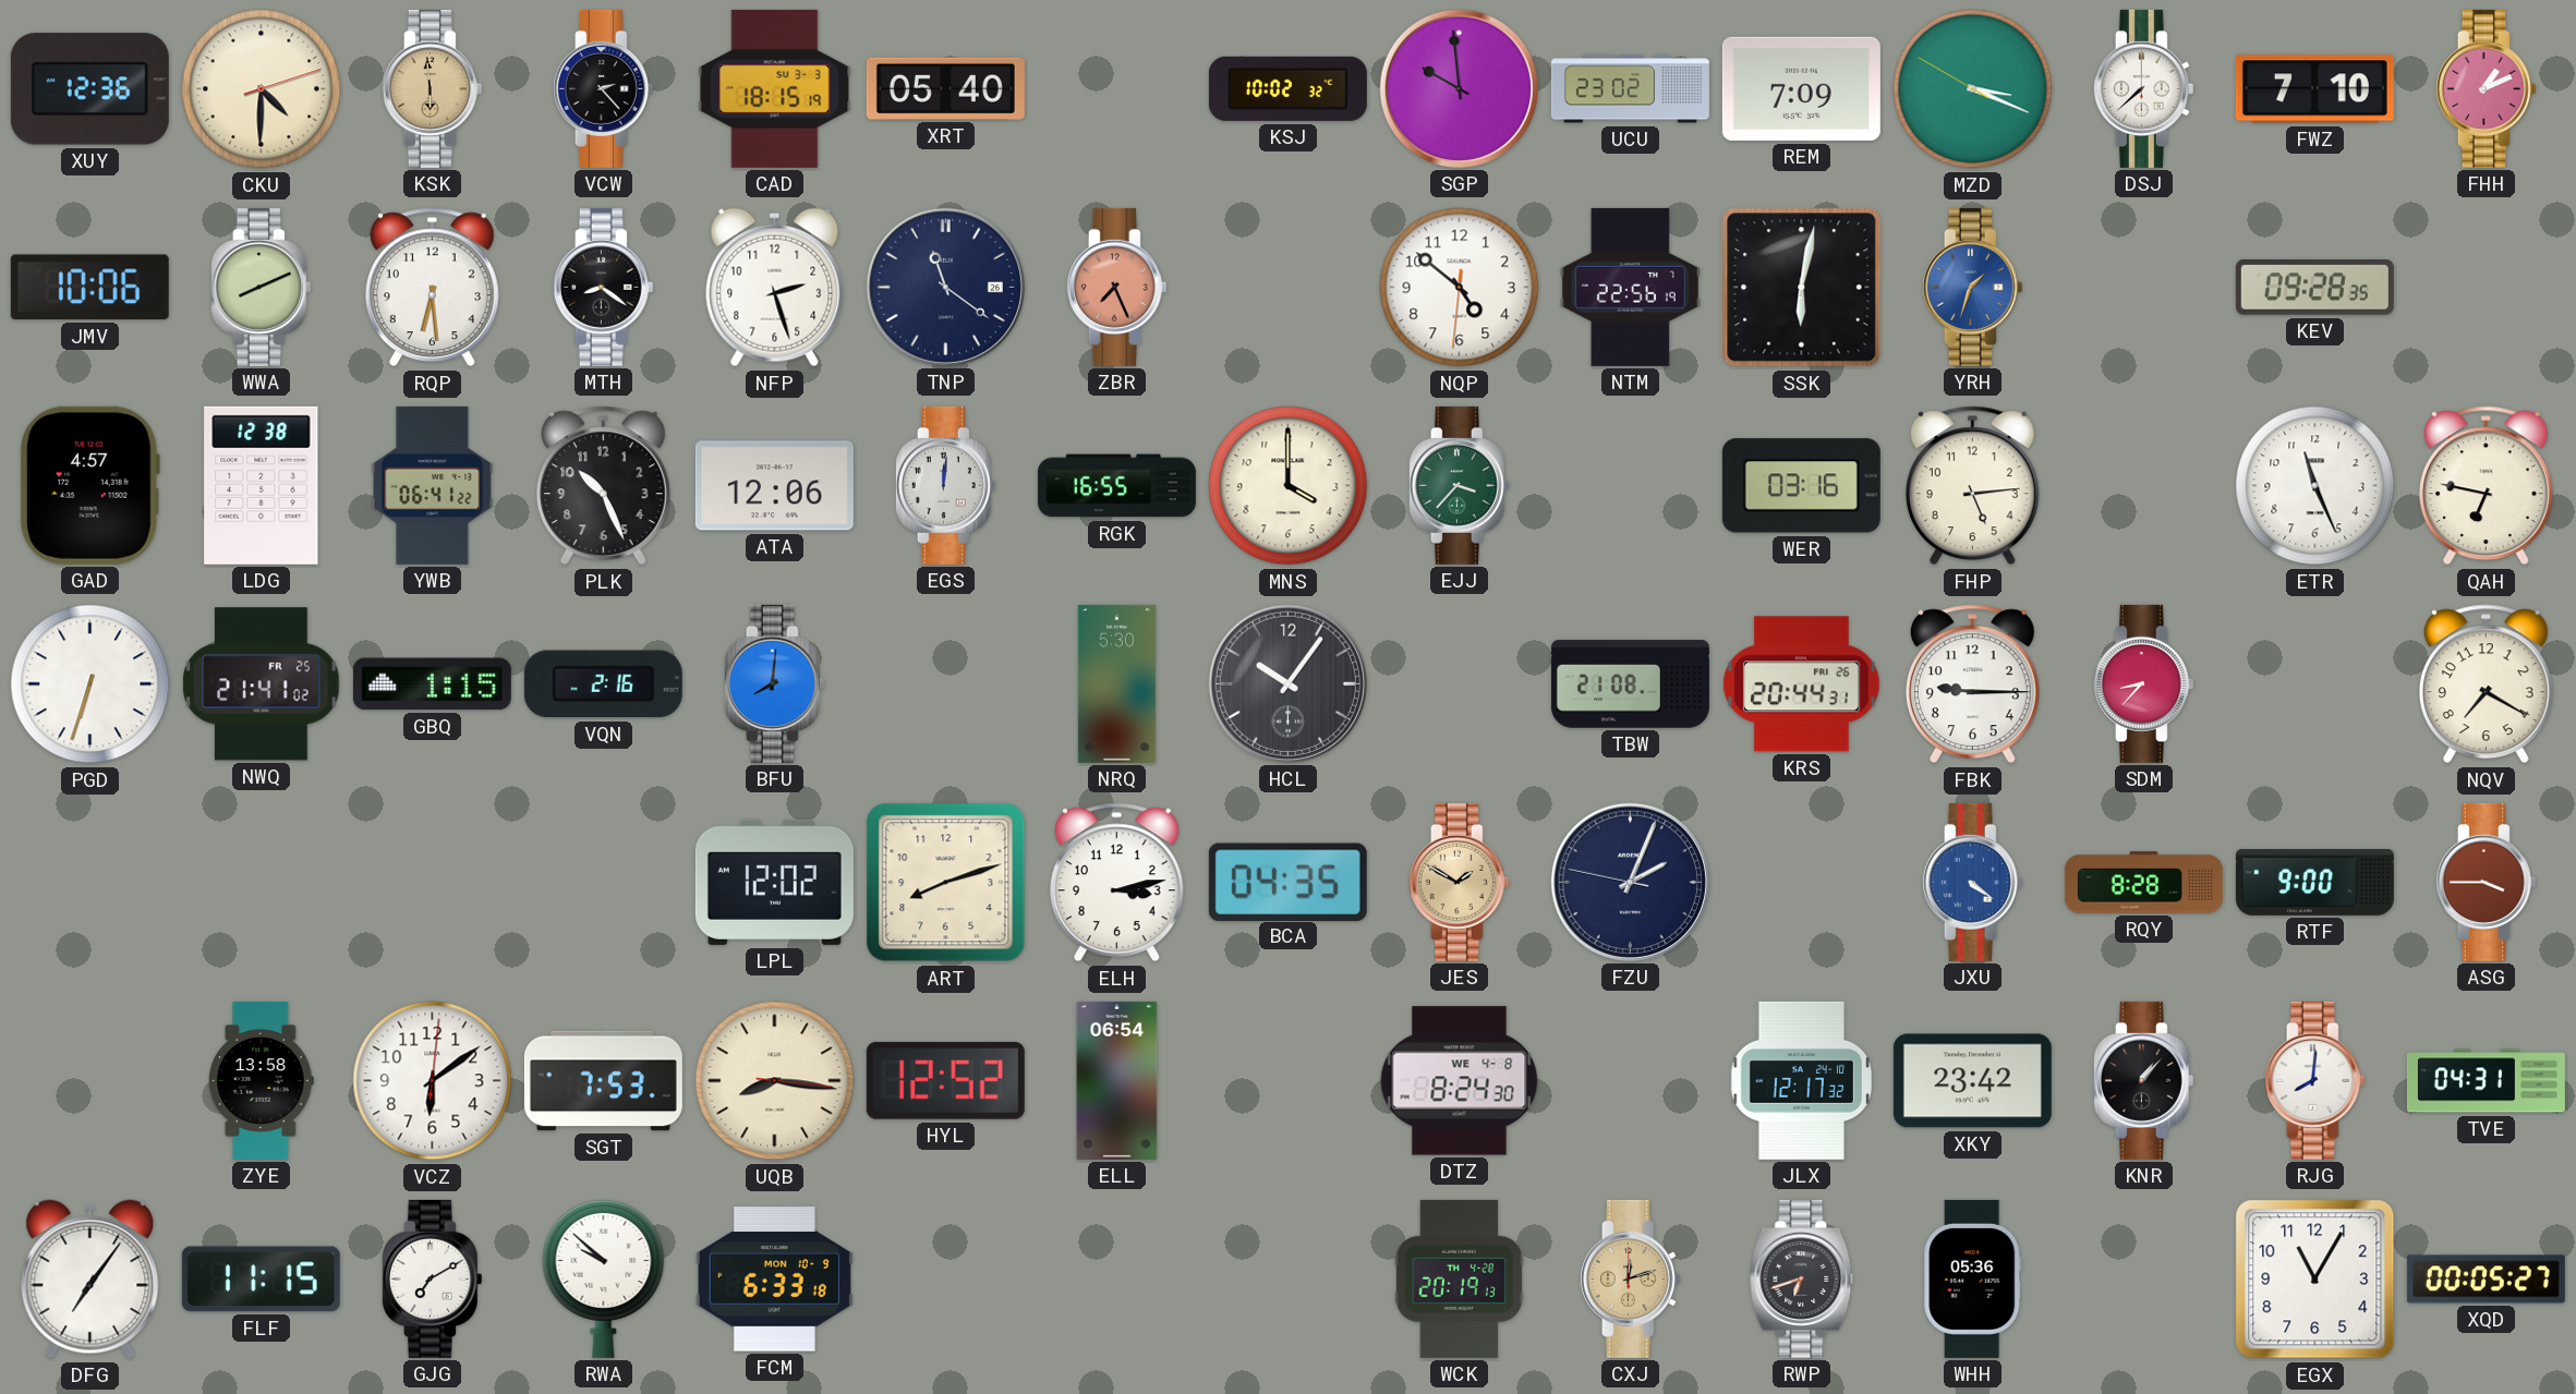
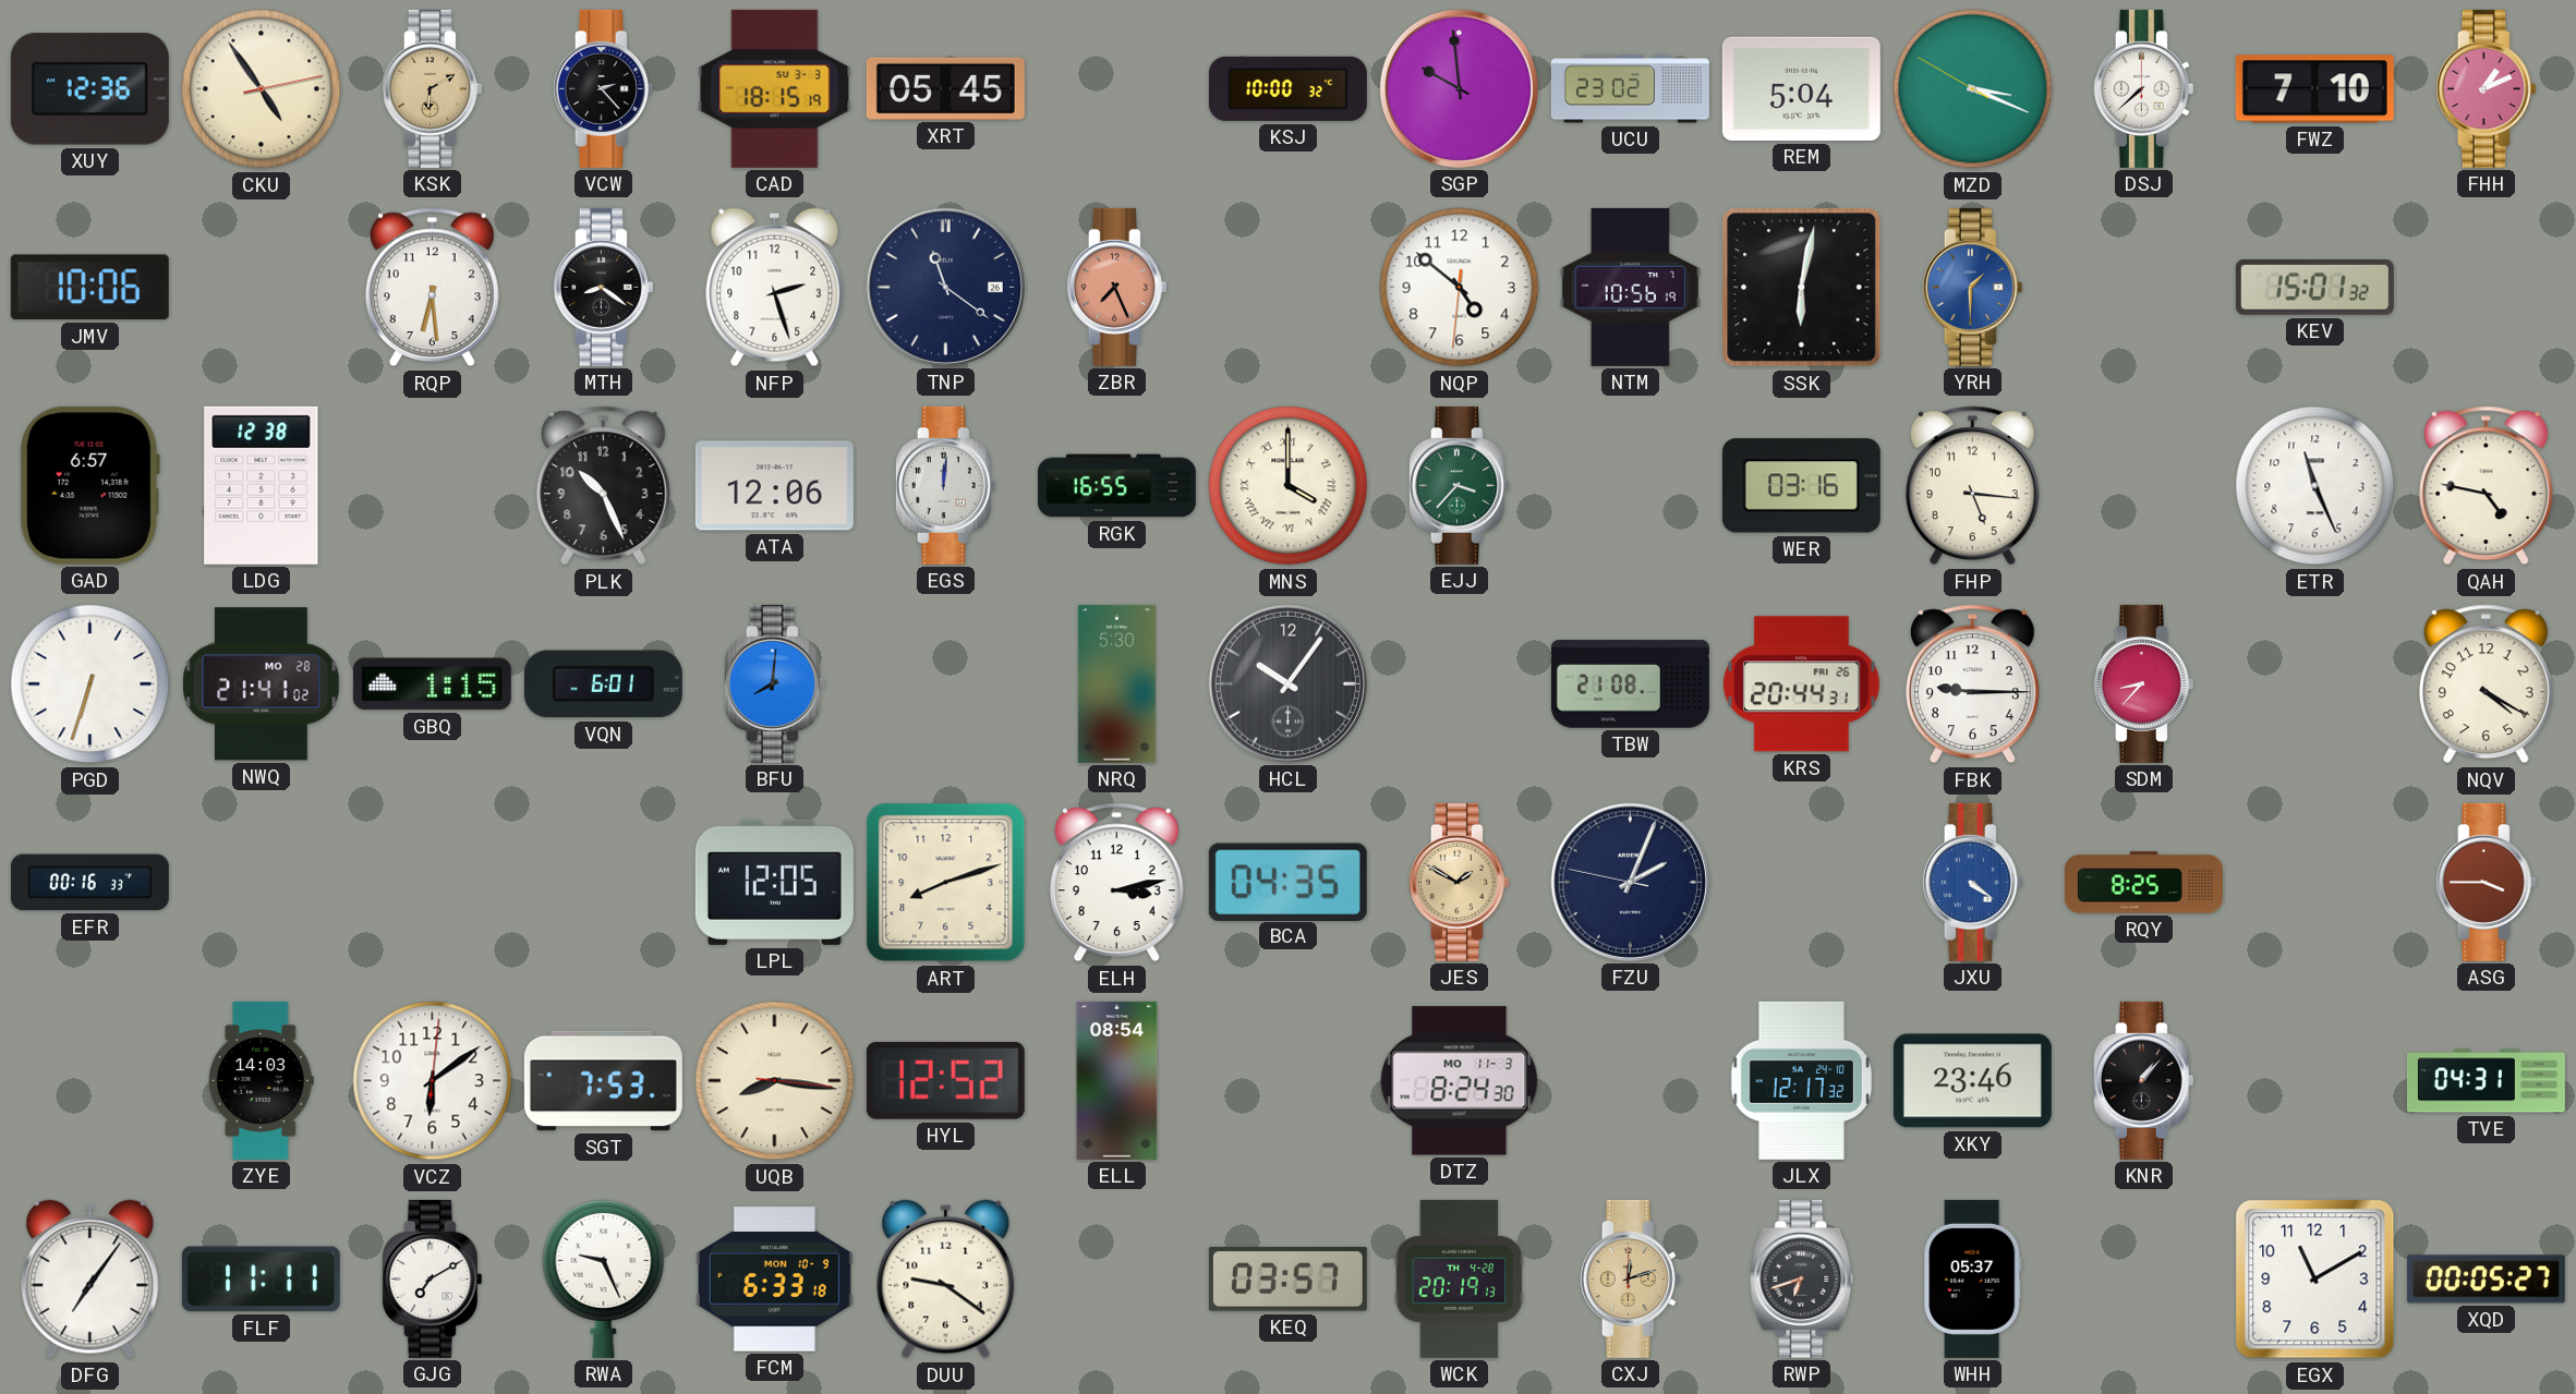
CKU: 4:30 -> 4:54 (262, 89)
KSK: 5:59 -> 6:10 (432, 88)
XRT: 05:40 -> 05:45 (945, 88)
KSJ: 10:02 -> 10:00 (1287, 88)
REM: 7:09 -> 5:04 (1801, 88)
WWA: 8:11 -> none (261, 287)
NTM: 22:56 -> 10:56 (1630, 287)
YRH: 1:33 -> 1:30 (1972, 287)
KEV: 09:28 -> 15:01 (2314, 288)
GAD: 4:57 -> 6:57 (89, 485)
YWB: 06:41 -> none (433, 485)
MNS numerals: Arabic -> Roman (1289, 486)
FHP: 5:14 -> 5:16 (1972, 486)
QAH: 6:47 -> 4:47 (2486, 486)
NWQ date: FR 25 -> MO 28 (262, 684)
VQN: 2:16 -> 6:01 (603, 684)
NQV: 7:20 -> 4:20 (2486, 684)
EFR: none -> 00:16 (89, 883)
LPL: 12:02 -> 12:05 (774, 882)
RQY: 8:28 -> 8:25 (2143, 883)
RTF: 9:00 -> none (2314, 882)
ZYE: 13:58 -> 14:03 (261, 1080)
ELL: 06:54 -> 08:54 (1117, 1080)
DTZ date: WE 4-8 -> MO 11-3 (1460, 1081)
XKY: 23:42 -> 23:46 (1972, 1081)
RJG: 8:01 -> none (2314, 1080)
FLF: 11:15 -> 11:11 (261, 1280)
RWA: 9:52 -> 9:26 (604, 1278)
DUU: none -> 9:21 (946, 1280)
KEQ: none -> 03:57 (1287, 1280)
WHH: 05:36 -> 05:37 (1973, 1278)
EGX: 11:05 -> 11:10 (2315, 1280)
